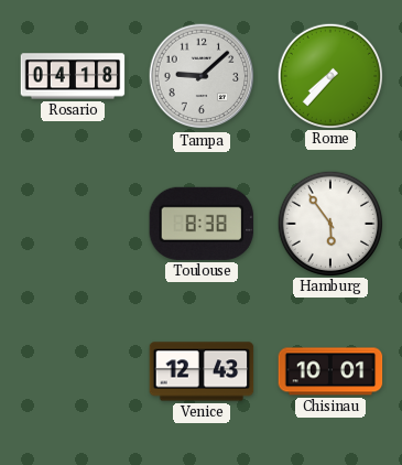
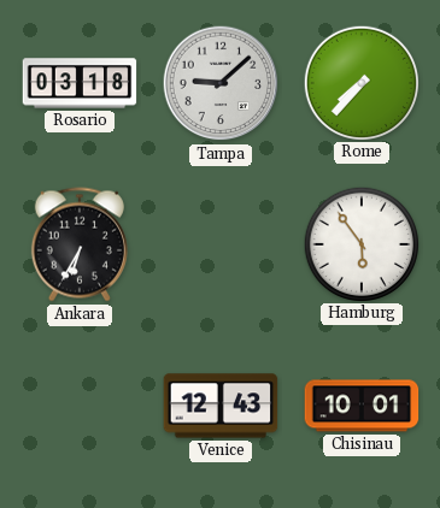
Rosario: 04:18 -> 03:18 (80, 83)
Ankara: none -> 6:35 (80, 244)
Toulouse: 8:38 -> none (202, 224)
